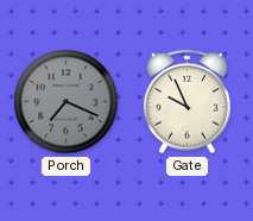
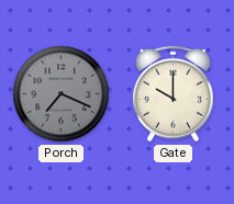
Gate: 9:56 -> 10:00 (174, 94)
